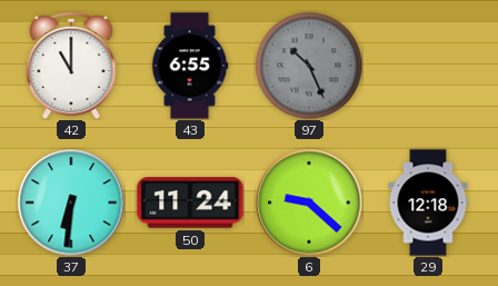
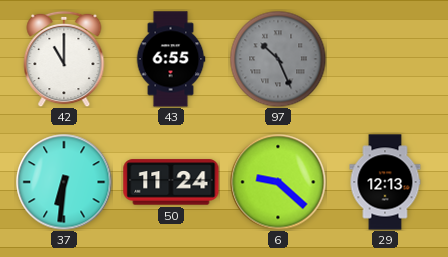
29: 12:18 -> 12:13 (385, 182)
